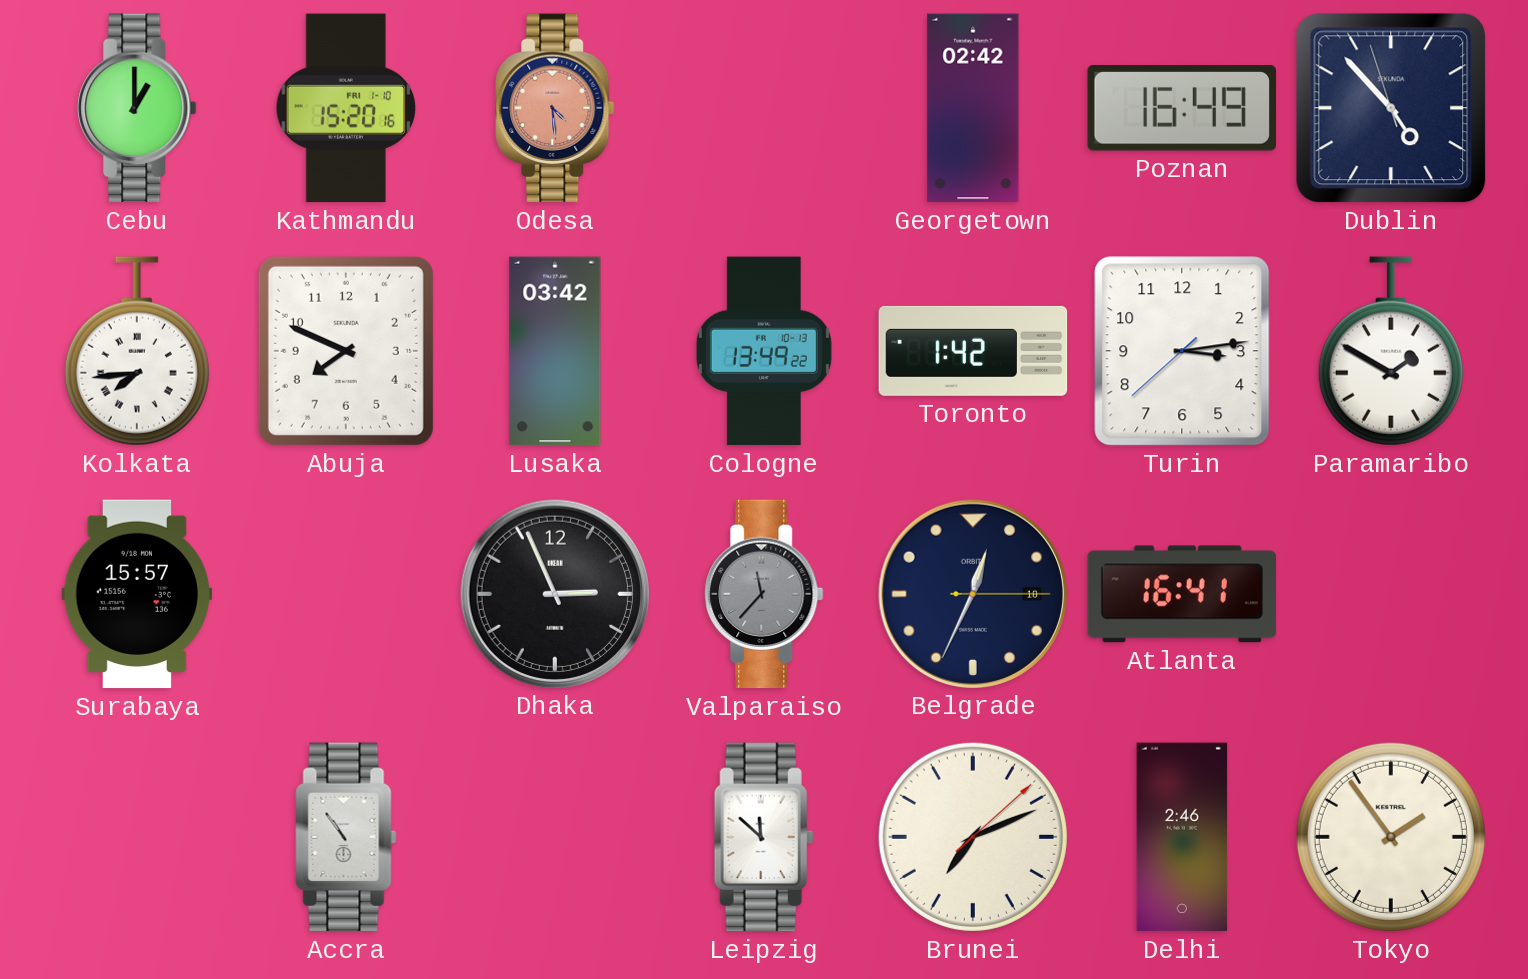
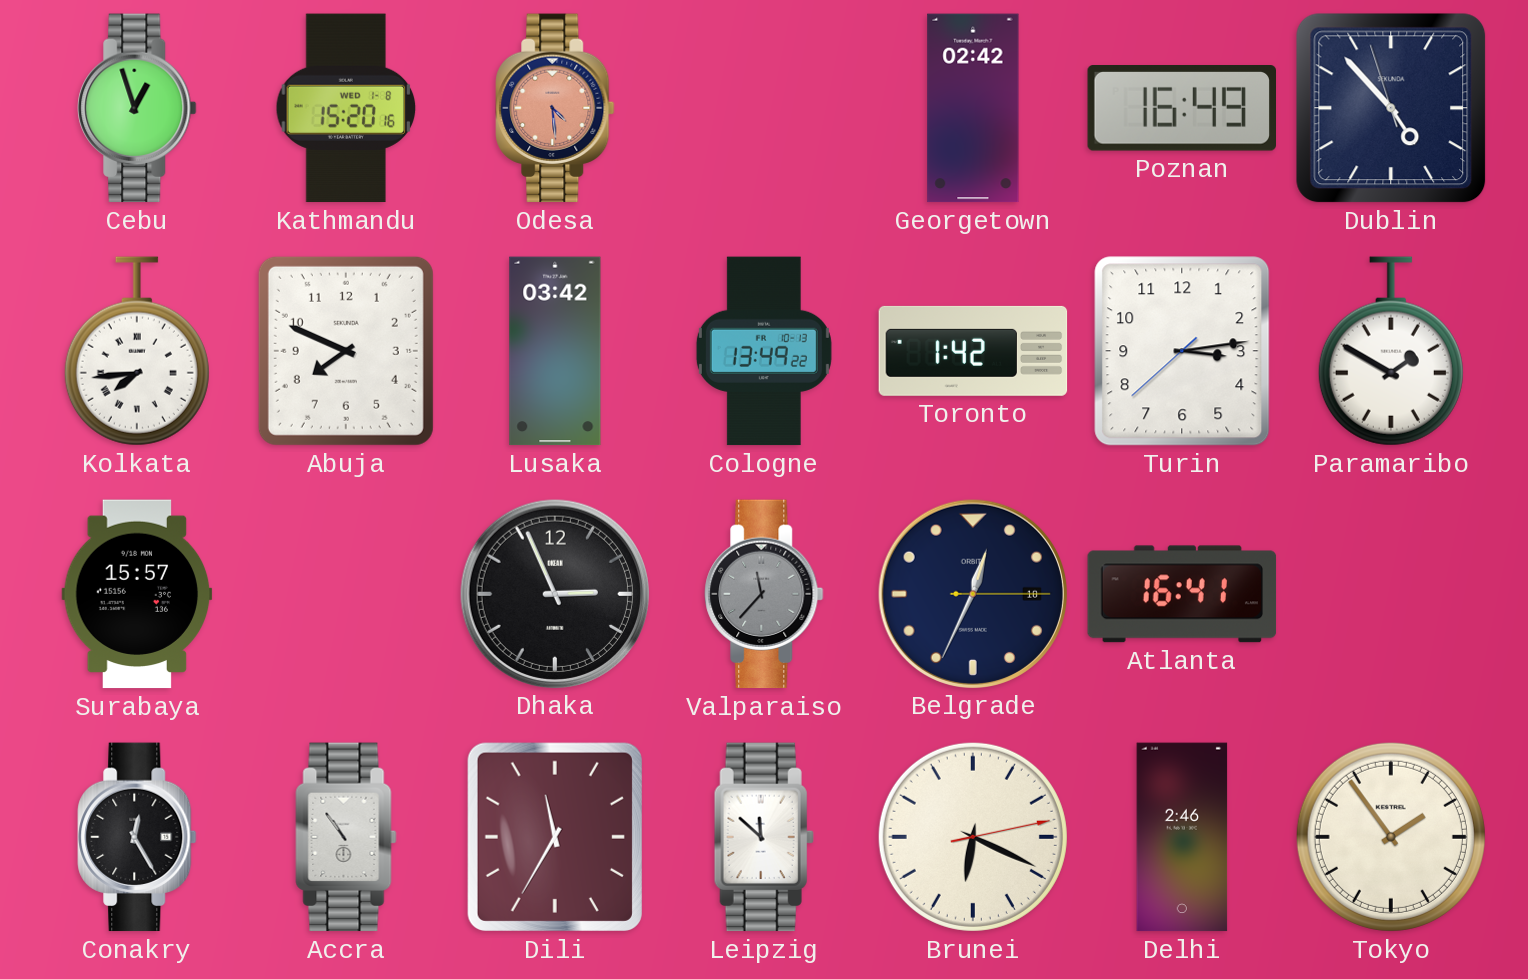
Cebu: 1:00 -> 12:57 (137, 108)
Kathmandu date: FRI 1-10 -> WED 1-8 (346, 108)
Conakry: none -> 12:25 (137, 837)
Dili: none -> 11:35 (555, 837)
Brunei: 7:11 -> 6:19 (973, 837)
